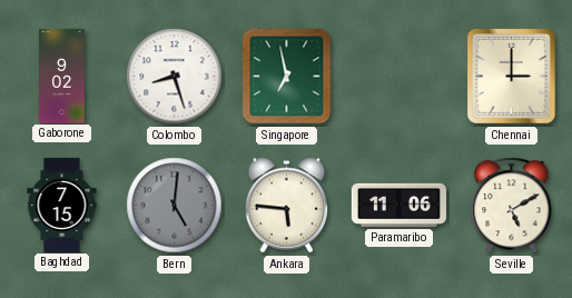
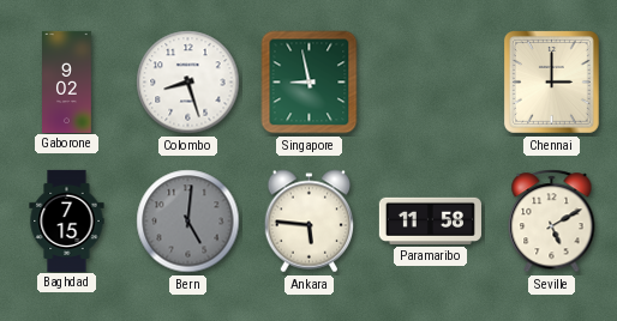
Singapore: 6:58 -> 8:58 (310, 83)
Paramaribo: 11:06 -> 11:58 (430, 220)
